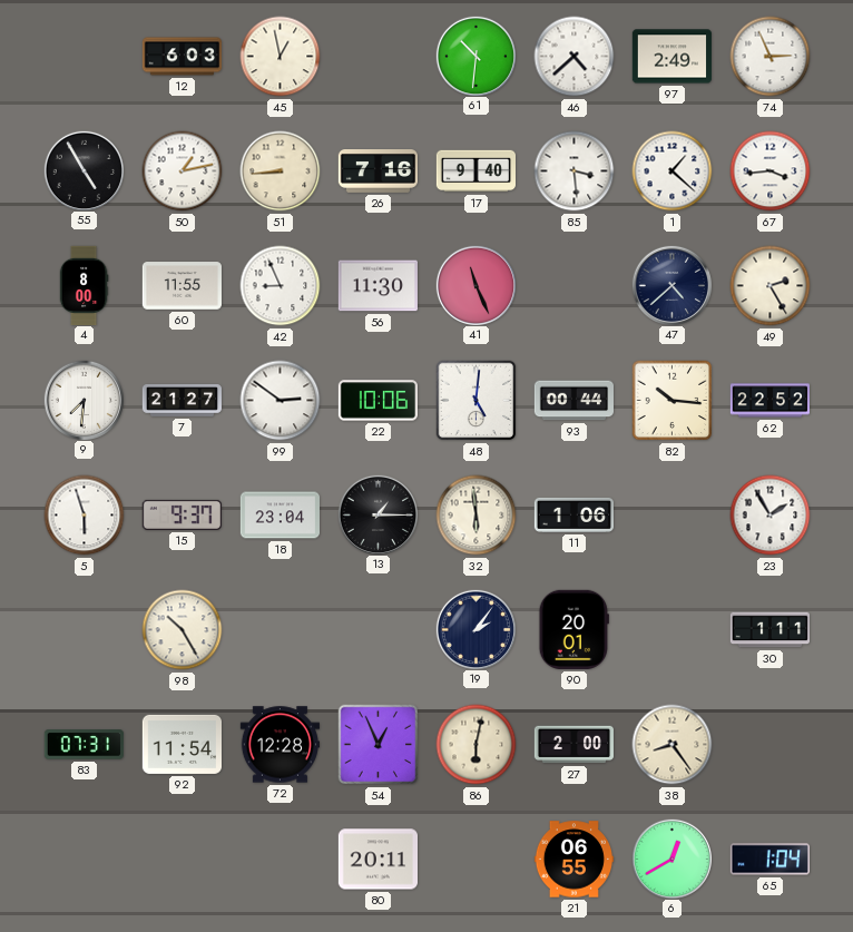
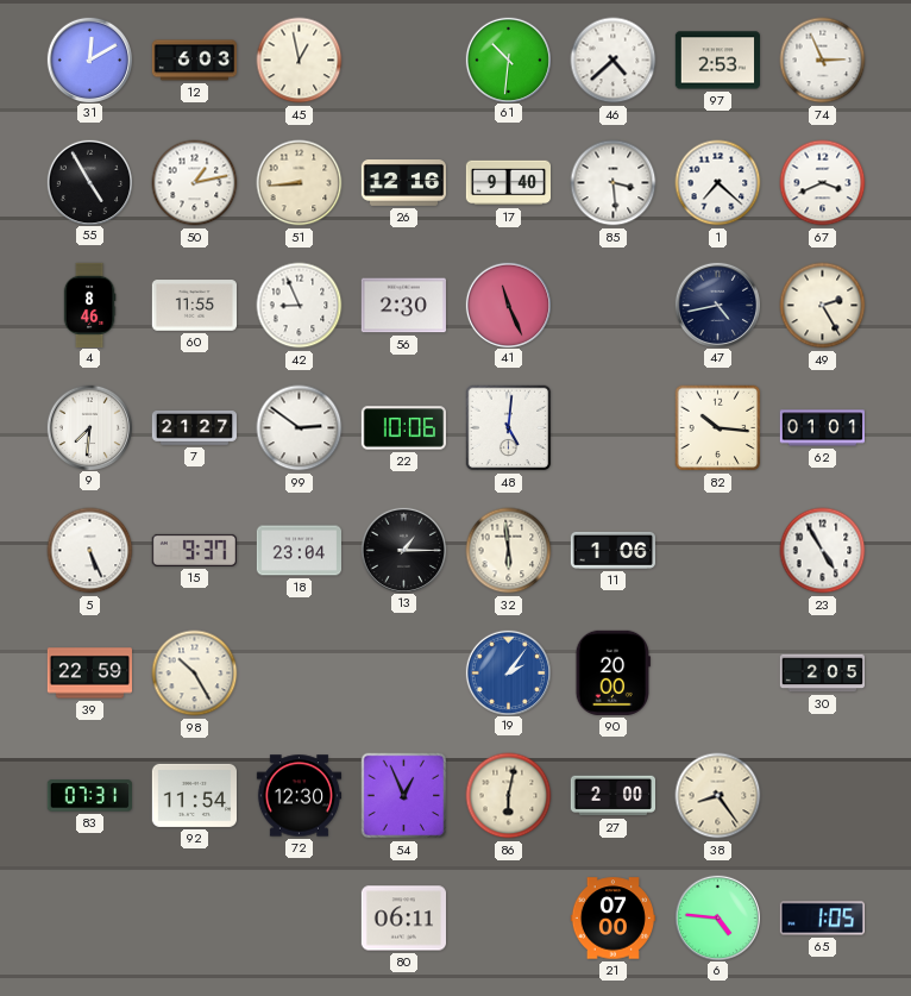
31: none -> 12:10 (89, 59)
97: 2:49 -> 2:53 (717, 61)
26: 7:16 -> 12:16 (403, 183)
1: 1:22 -> 7:22 (718, 183)
67: 3:44 -> 3:41 (823, 183)
4: 8:00 -> 8:46 (89, 305)
56: 11:30 -> 2:30 (403, 306)
47: 4:38 -> 4:43 (717, 305)
93: 00:44 -> none (573, 401)
62: 22:52 -> 01:01 (822, 428)
5: 5:57 -> 5:26 (90, 551)
23: 1:55 -> 4:55 (823, 551)
39: none -> 22:59 (89, 674)
19 dial: navy -> blue (508, 672)
90: 20:01 -> 20:00 (612, 672)
30: 1:11 -> 2:05 (822, 674)
72: 12:28 -> 12:30 (299, 796)
80: 20:11 -> 06:11 (403, 919)
21: 06:55 -> 07:00 (612, 919)
6: 12:40 -> 4:46 (717, 917)
65: 1:04 -> 1:05 (822, 919)
